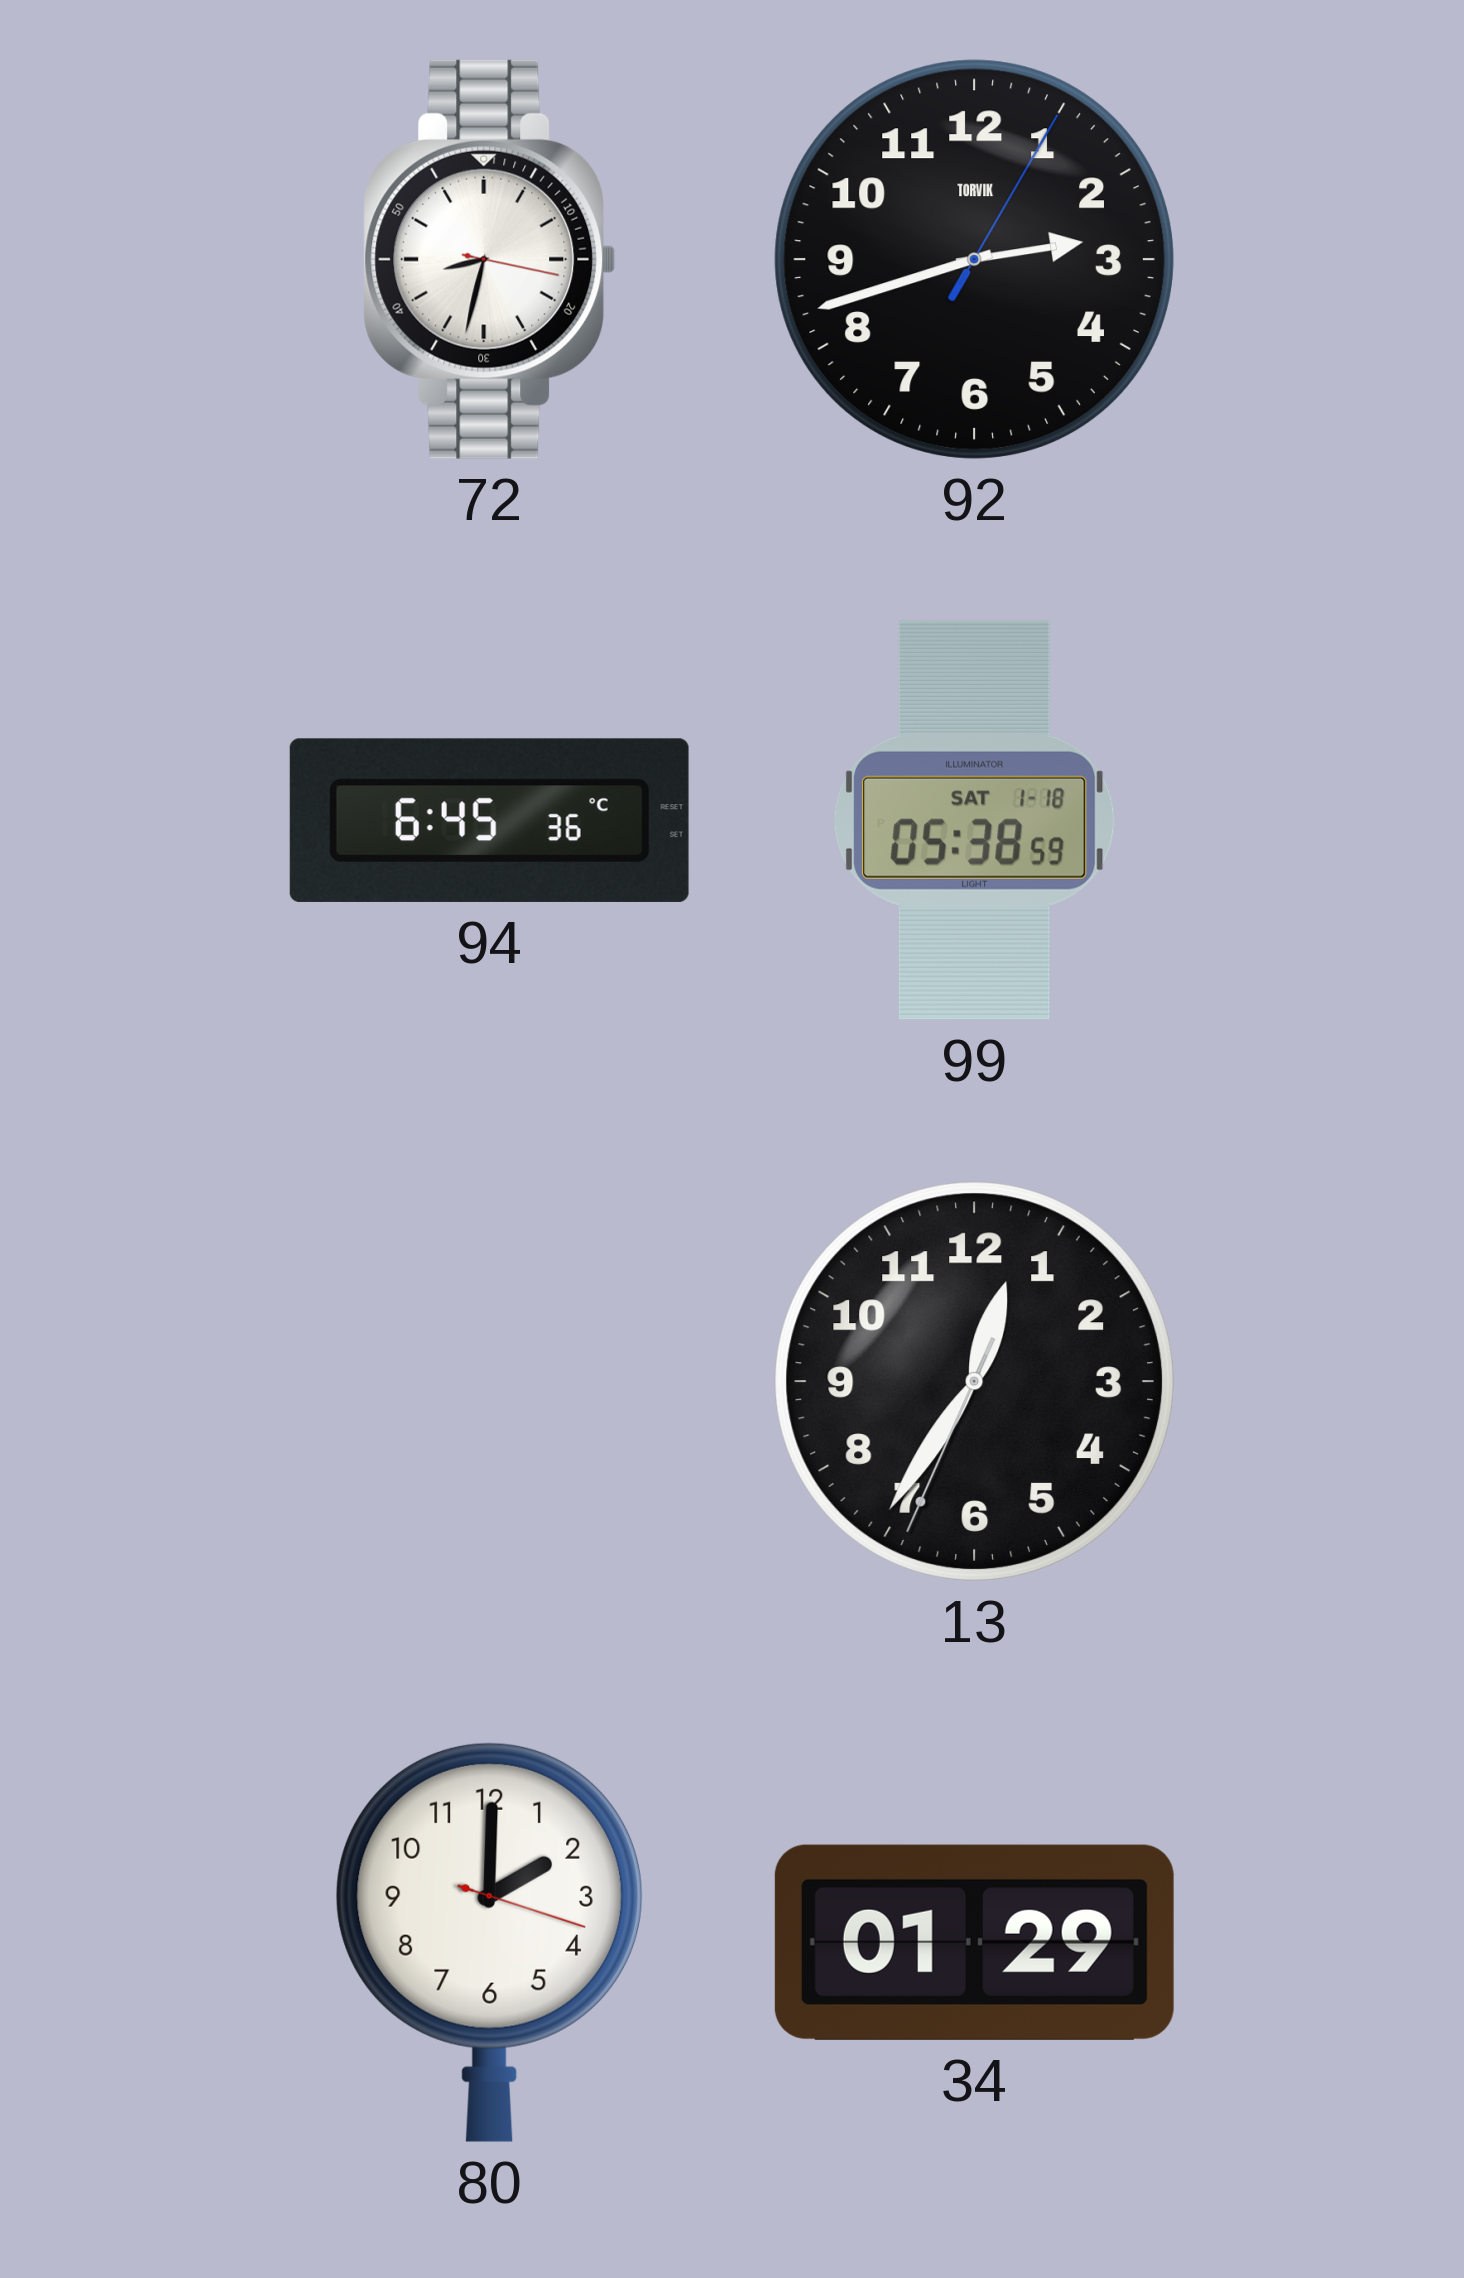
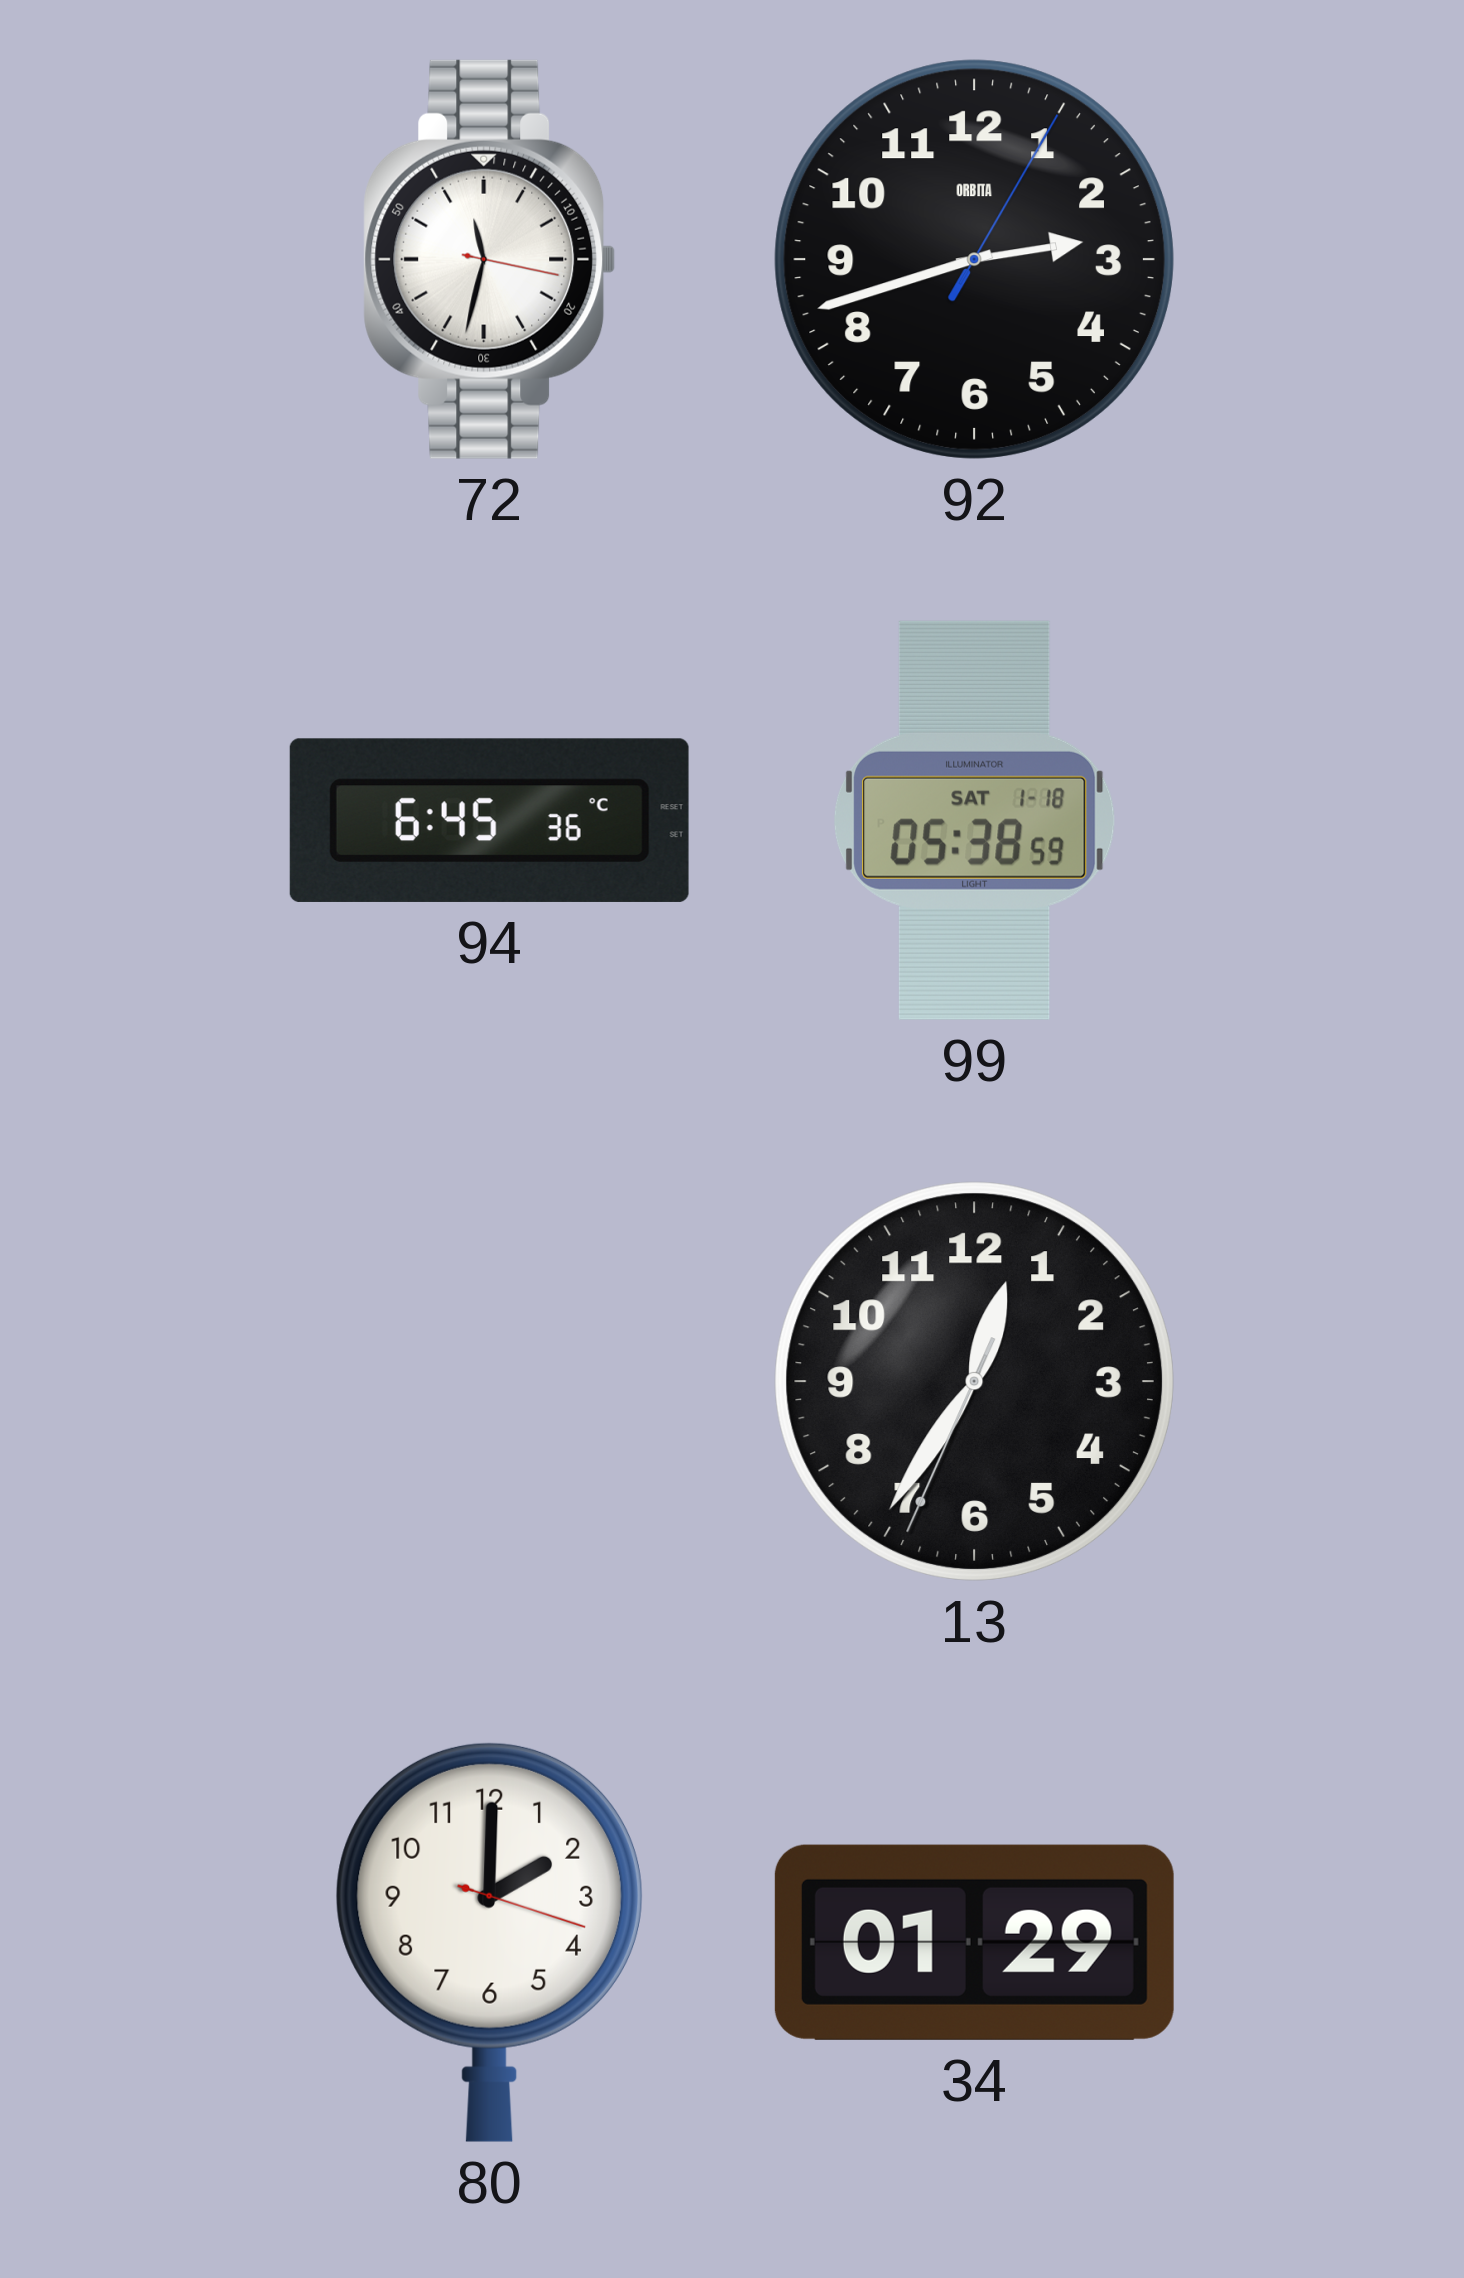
72: 8:32 -> 11:32 (490, 259)
92 brand: TORVIK -> ORBITA (974, 259)
